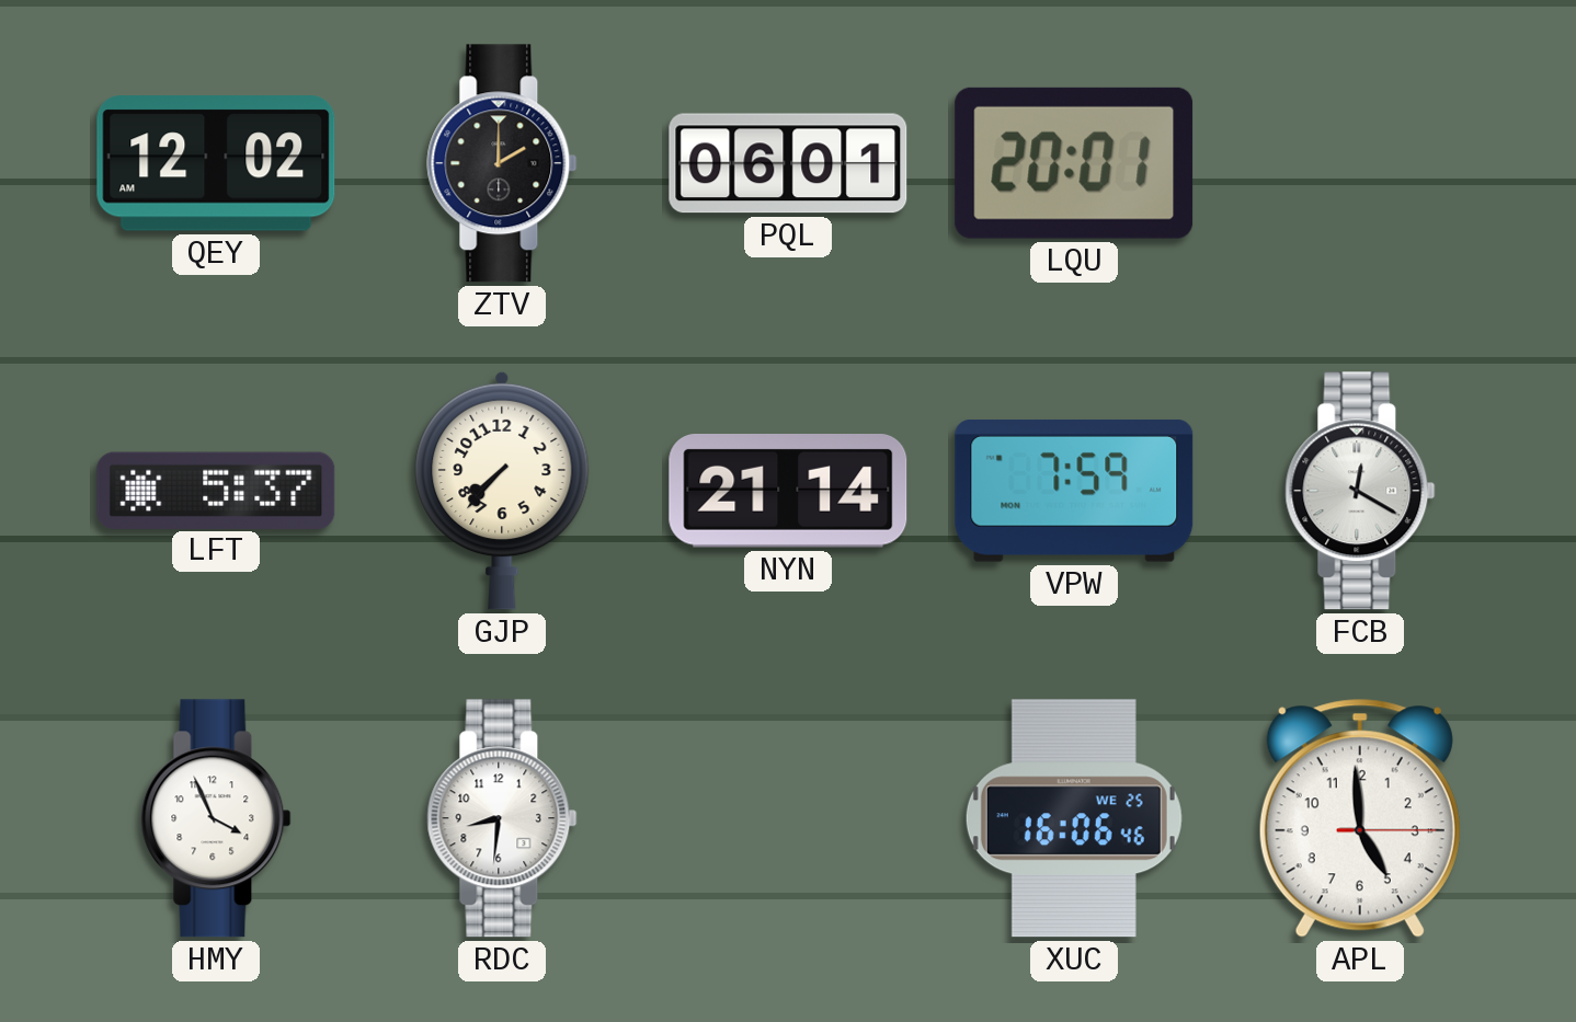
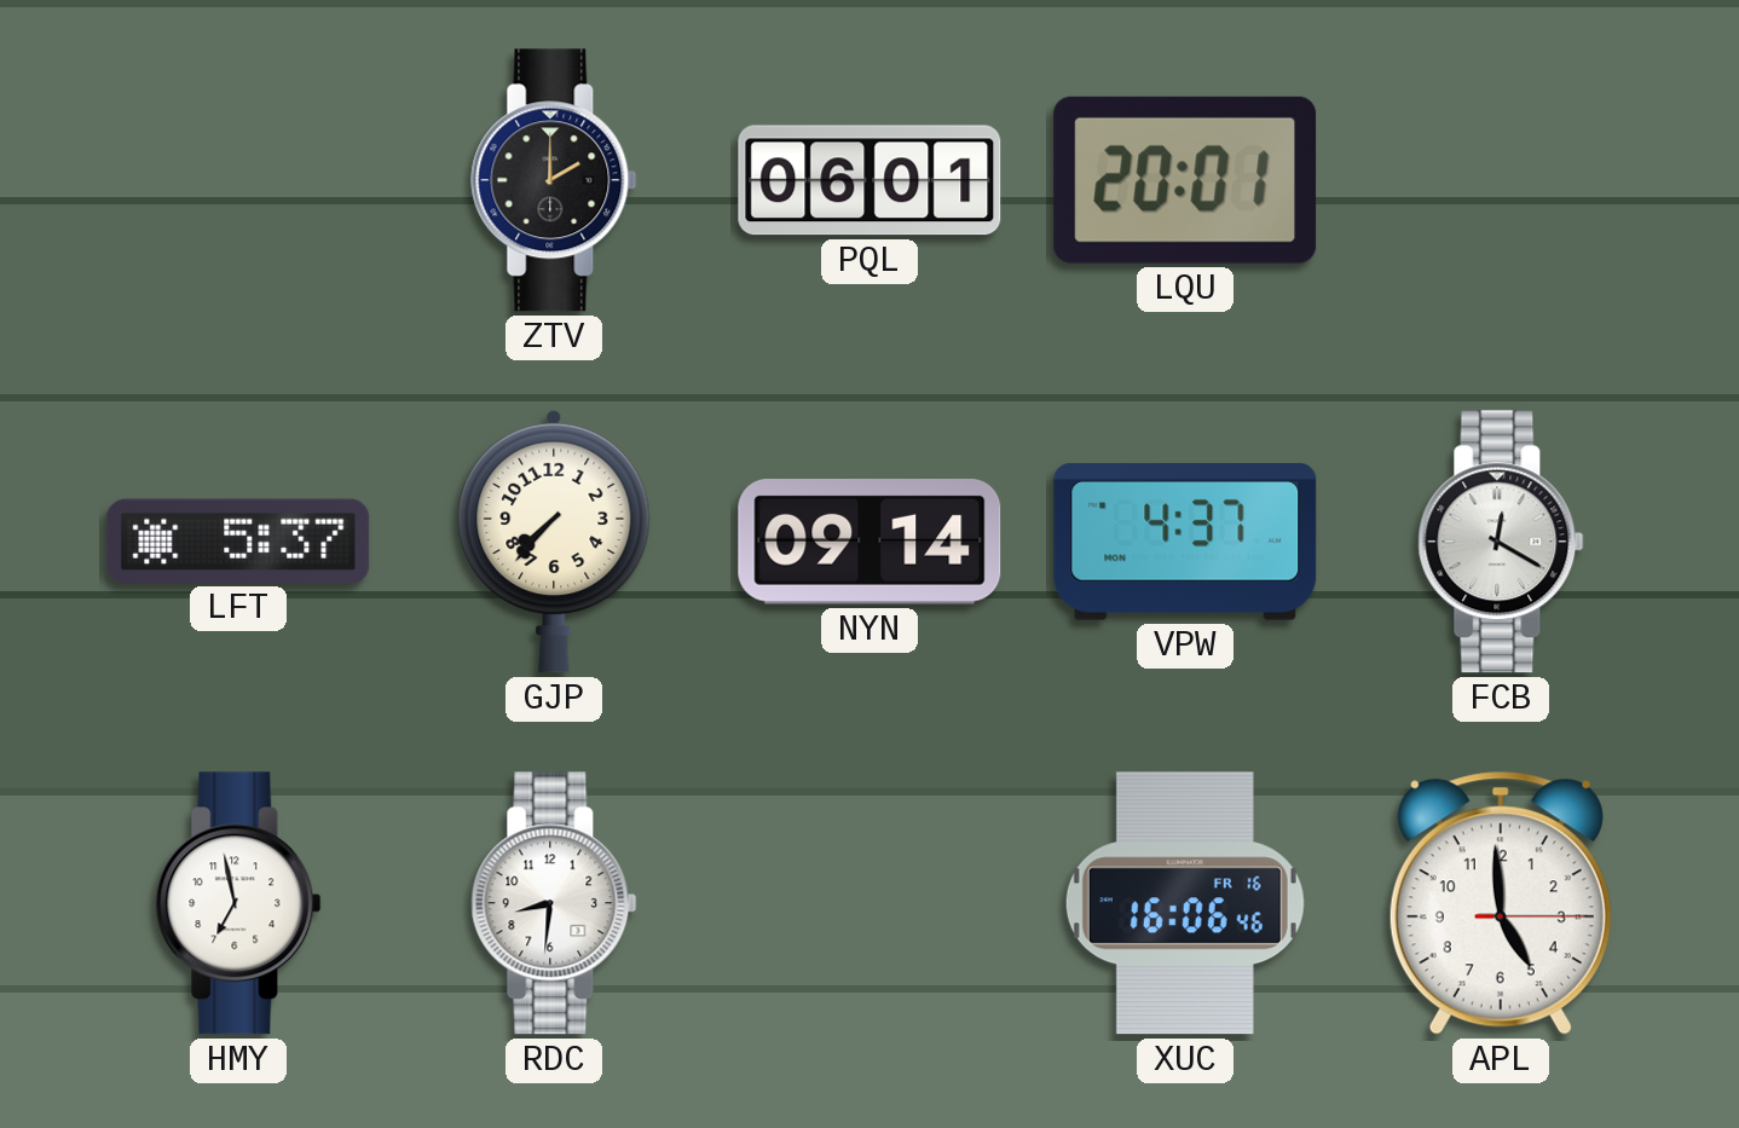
QEY: 12:02 -> none (216, 163)
NYN: 21:14 -> 09:14 (870, 543)
VPW: 7:59 -> 4:37 (1185, 543)
HMY: 3:56 -> 6:58 (238, 903)
XUC date: WE 25 -> FR 16 (1185, 903)
